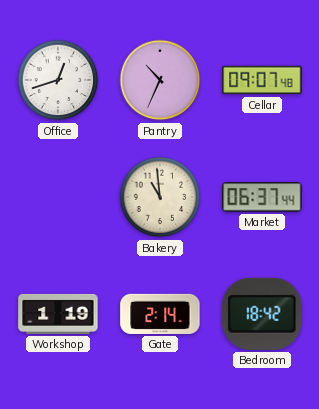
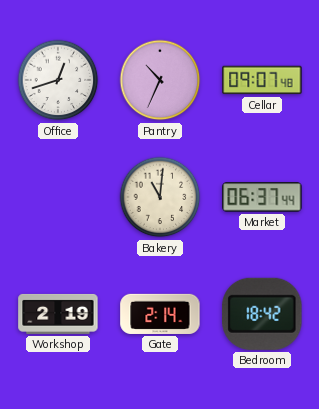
Bakery: 10:59 -> 11:01 (160, 197)
Workshop: 1:19 -> 2:19 (58, 314)
